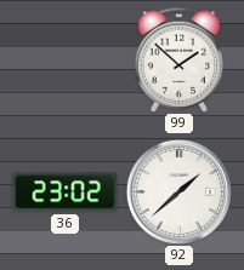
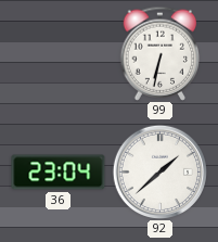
99: 1:52 -> 6:32 (161, 53)
36: 23:02 -> 23:04 (59, 173)
